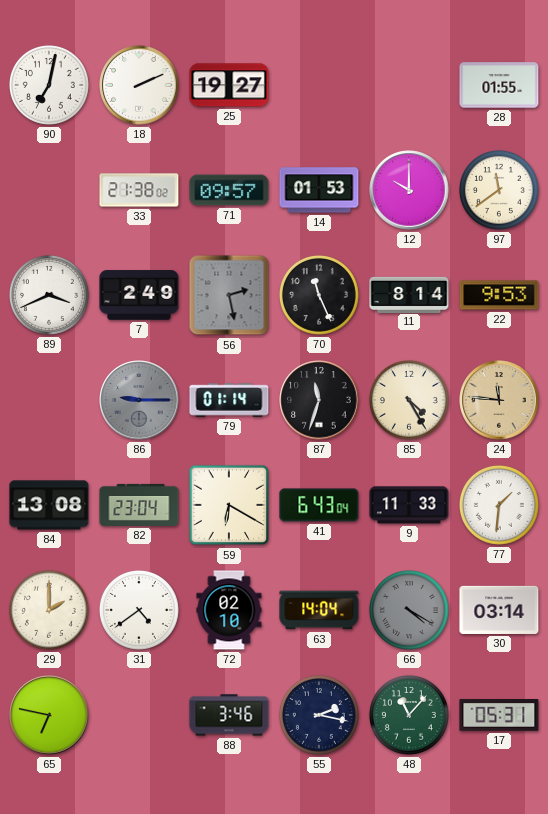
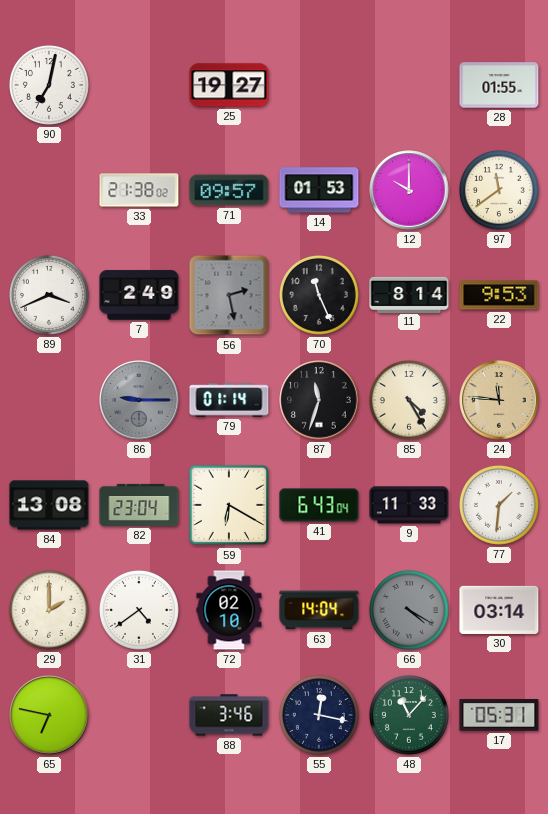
18: 2:11 -> none (139, 85)
55: 2:17 -> 12:17 (319, 715)
